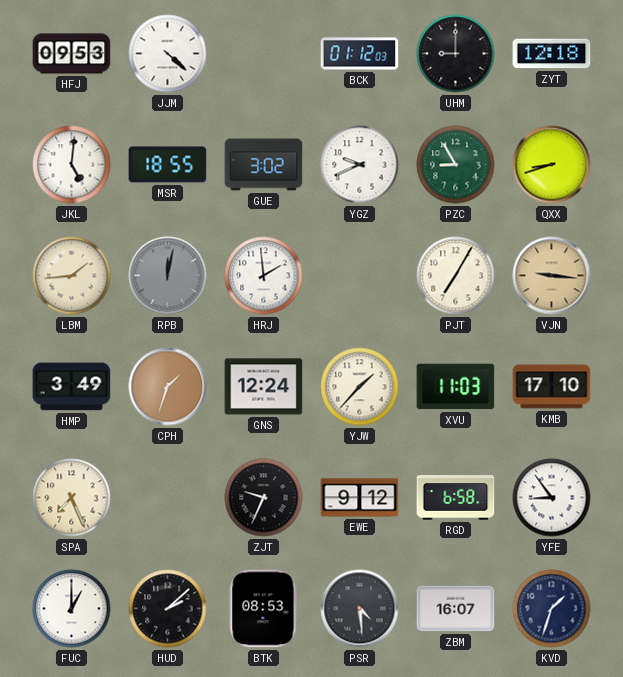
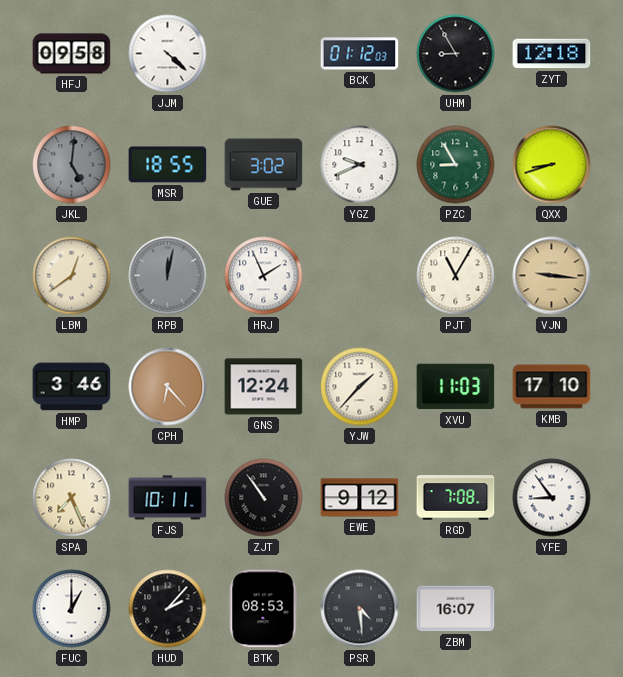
HFJ: 09:53 -> 09:58 (72, 54)
UHM: 9:00 -> 8:55 (456, 54)
JKL dial: white -> grey (72, 165)
LBM: 1:44 -> 12:39 (72, 276)
HRJ: 1:59 -> 1:56 (264, 276)
PJT: 7:05 -> 11:05 (456, 276)
HMP: 3:49 -> 3:46 (72, 387)
CPH: 1:33 -> 6:23 (168, 387)
FJS: none -> 10:11 (168, 498)
ZJT: 9:34 -> 10:54 (264, 498)
RGD: 6:58 -> 7:08 (456, 498)
HUD: 2:08 -> 2:07 (168, 609)
KVD: 1:33 -> none (552, 609)
